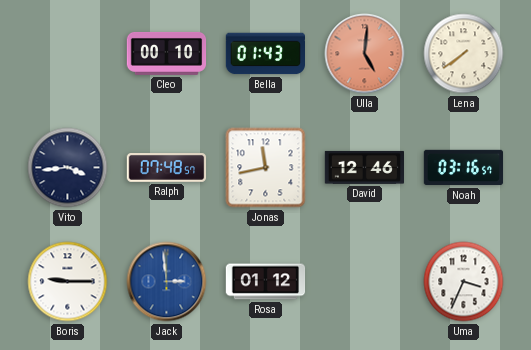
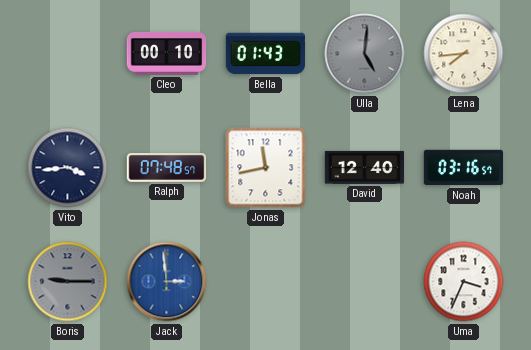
Ulla dial: salmon -> grey (365, 54)
Lena: 7:39 -> 7:44 (464, 54)
David: 12:46 -> 12:40 (364, 167)
Boris dial: white -> grey (68, 282)
Rosa: 01:12 -> none (266, 282)
